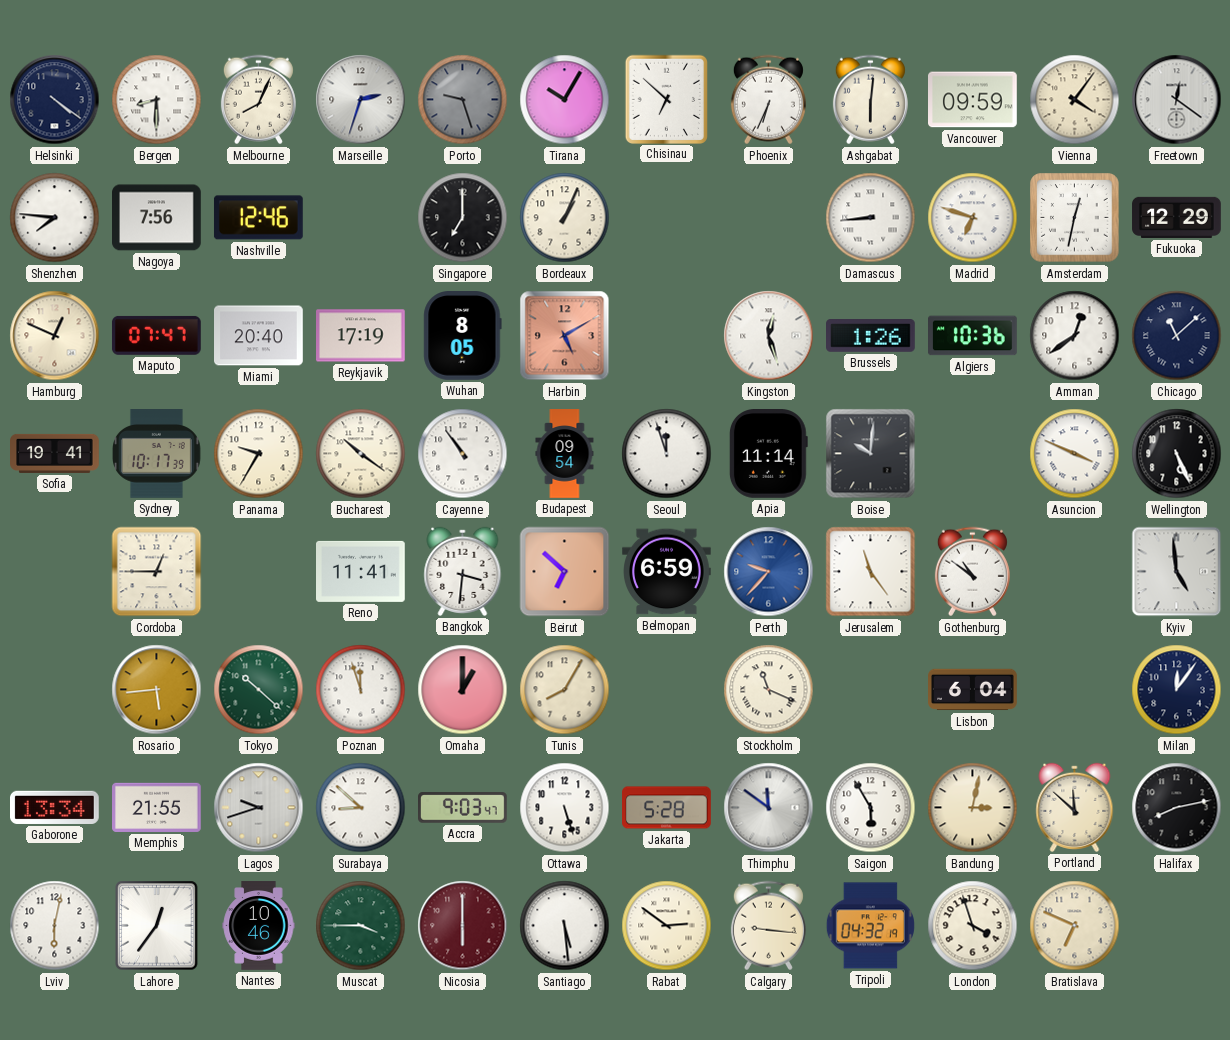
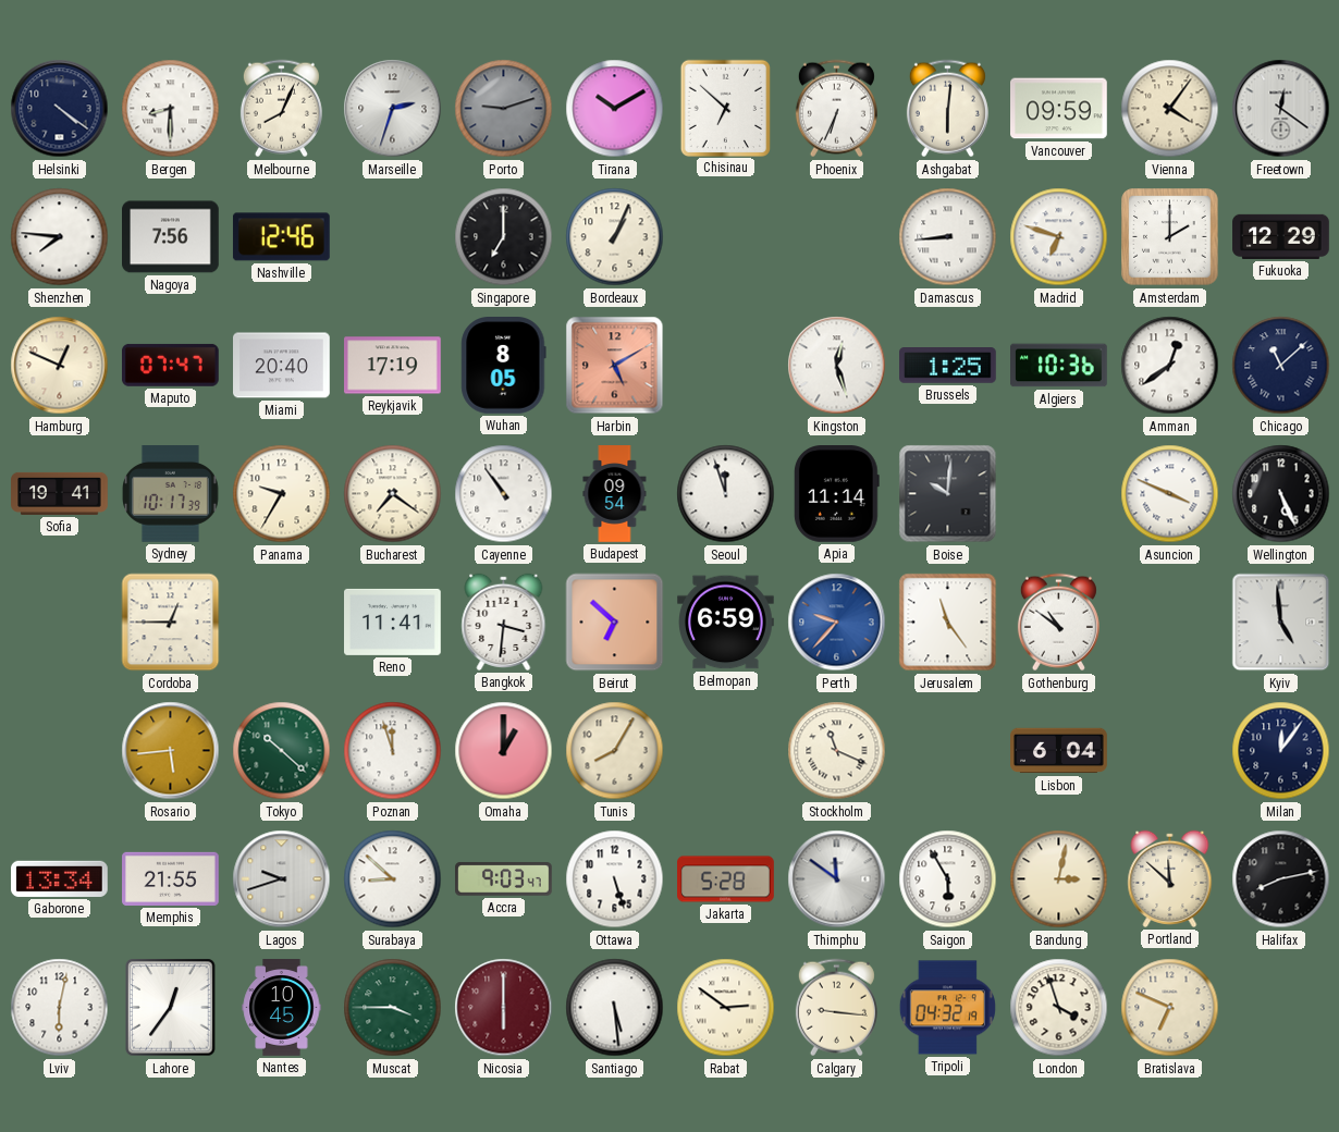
Porto: 9:27 -> 9:12 (504, 109)
Tirana: 10:05 -> 10:10 (615, 109)
Amsterdam: 12:32 -> 2:00 (1170, 237)
Brussels: 1:26 -> 1:25 (948, 366)
Bucharest: 10:21 -> 7:21 (393, 494)
Nantes: 10:46 -> 10:45 (282, 1008)
